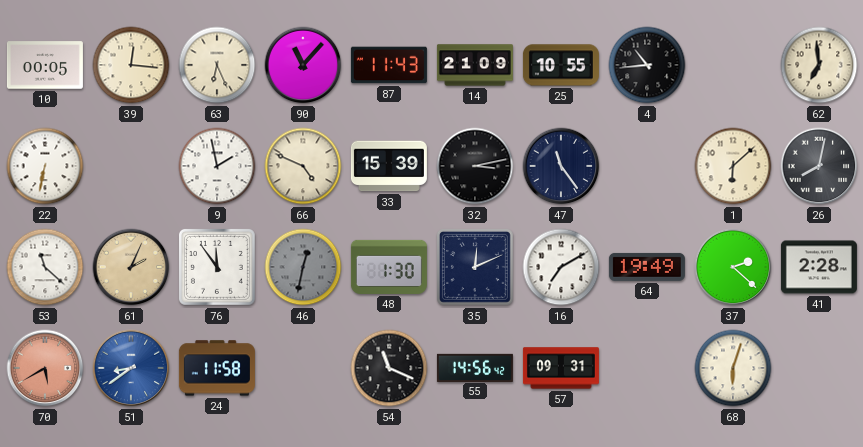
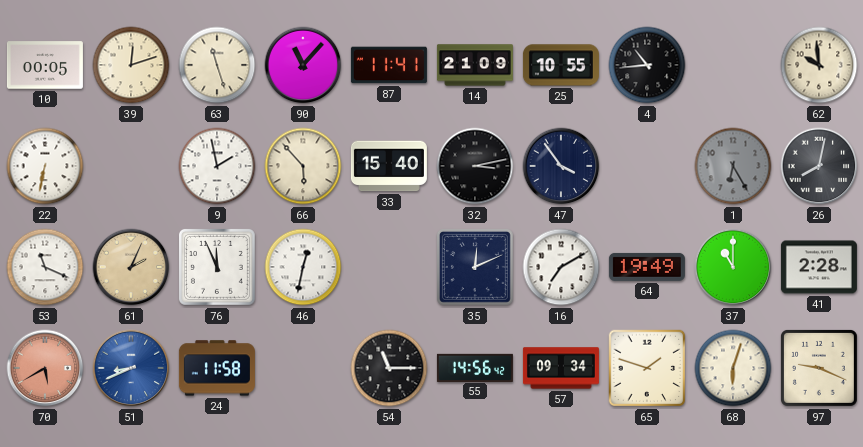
39: 12:16 -> 12:12 (131, 65)
63: 6:26 -> 11:27 (217, 65)
87: 11:43 -> 11:41 (389, 65)
62: 6:59 -> 9:59 (819, 65)
66: 4:49 -> 5:53 (303, 166)
33: 15:39 -> 15:40 (389, 166)
47: 11:24 -> 3:54 (561, 166)
1: 6:08 -> 6:25 (733, 166)
1 dial: cream -> grey (733, 166)
53: 11:22 -> 11:19 (45, 267)
76: 11:54 -> 11:56 (217, 267)
46 dial: grey -> white (303, 267)
48: 1:30 -> none (389, 267)
37: 2:22 -> 11:00 (733, 267)
51: 8:39 -> 8:41 (131, 368)
54: 11:19 -> 11:15 (389, 368)
57: 09:31 -> 09:34 (561, 368)
65: none -> 1:48 (647, 368)
97: none -> 9:19 (819, 368)
